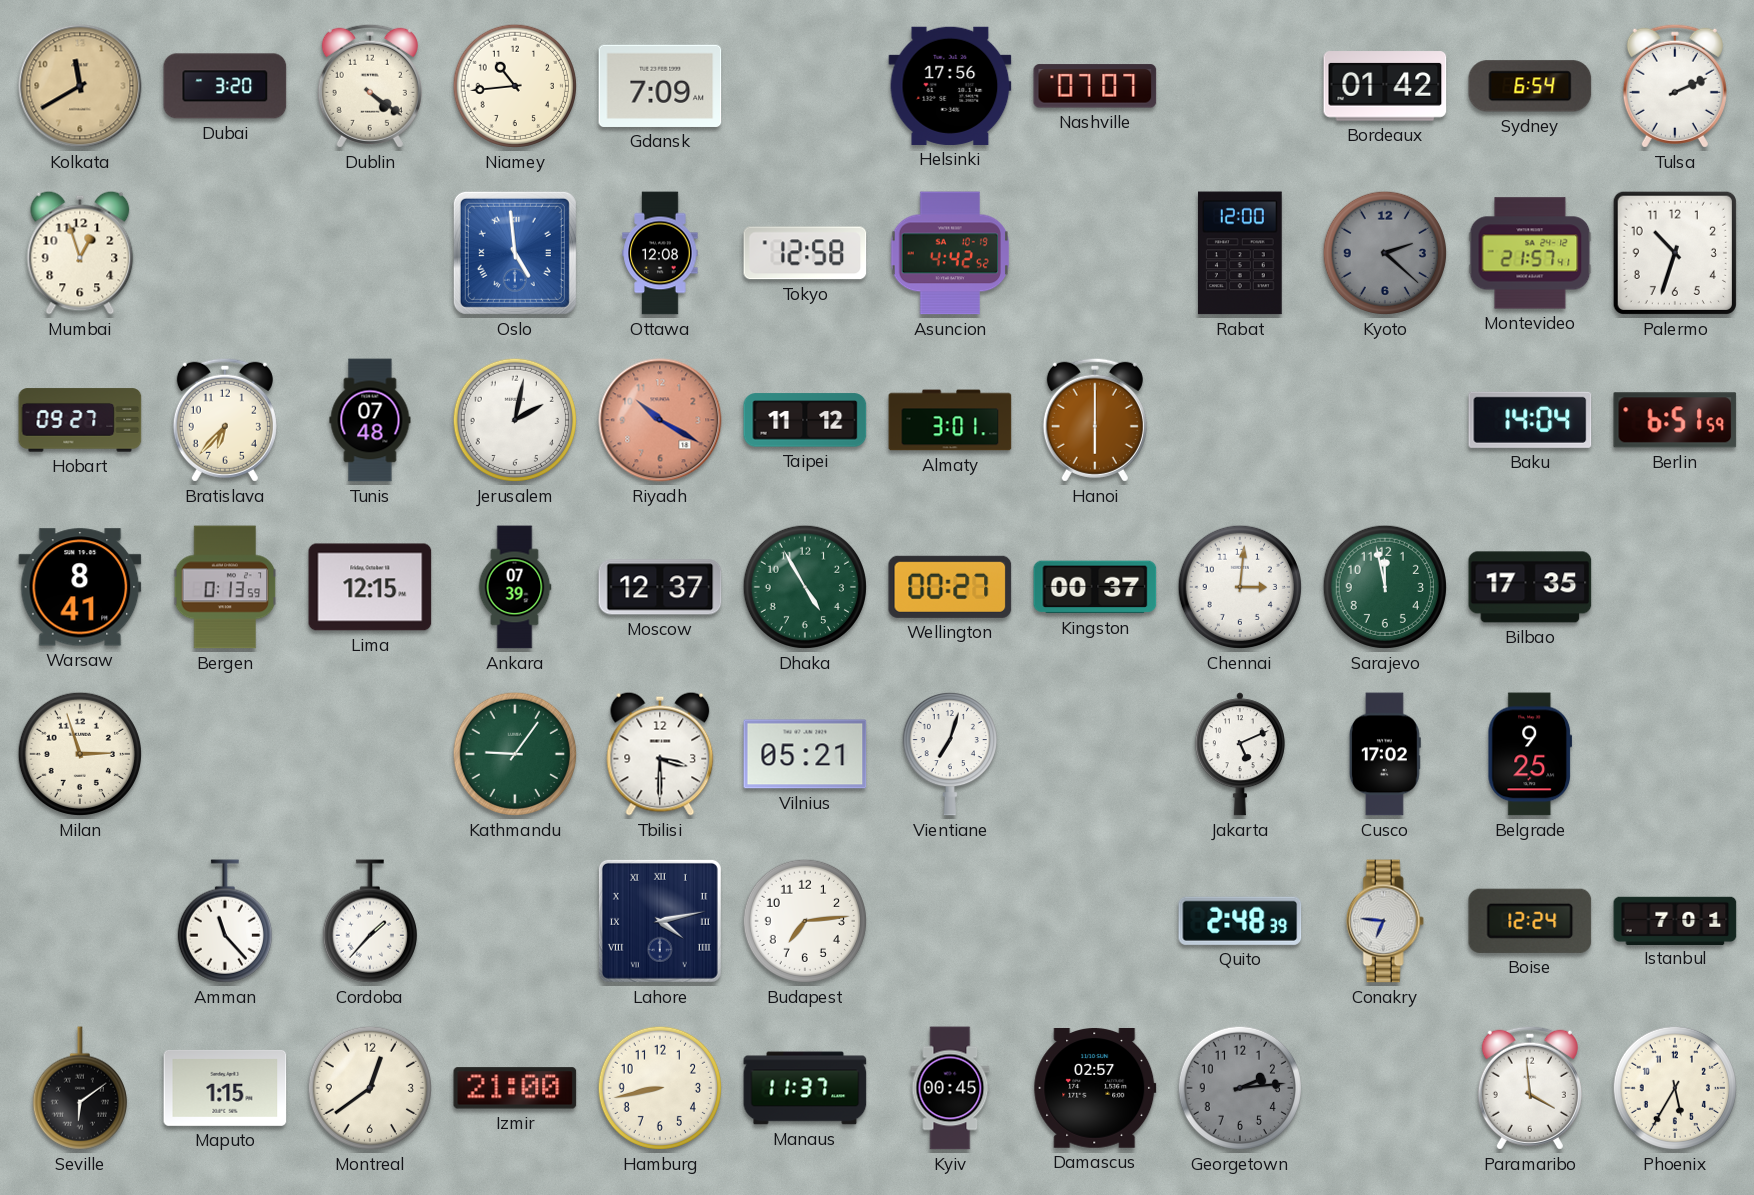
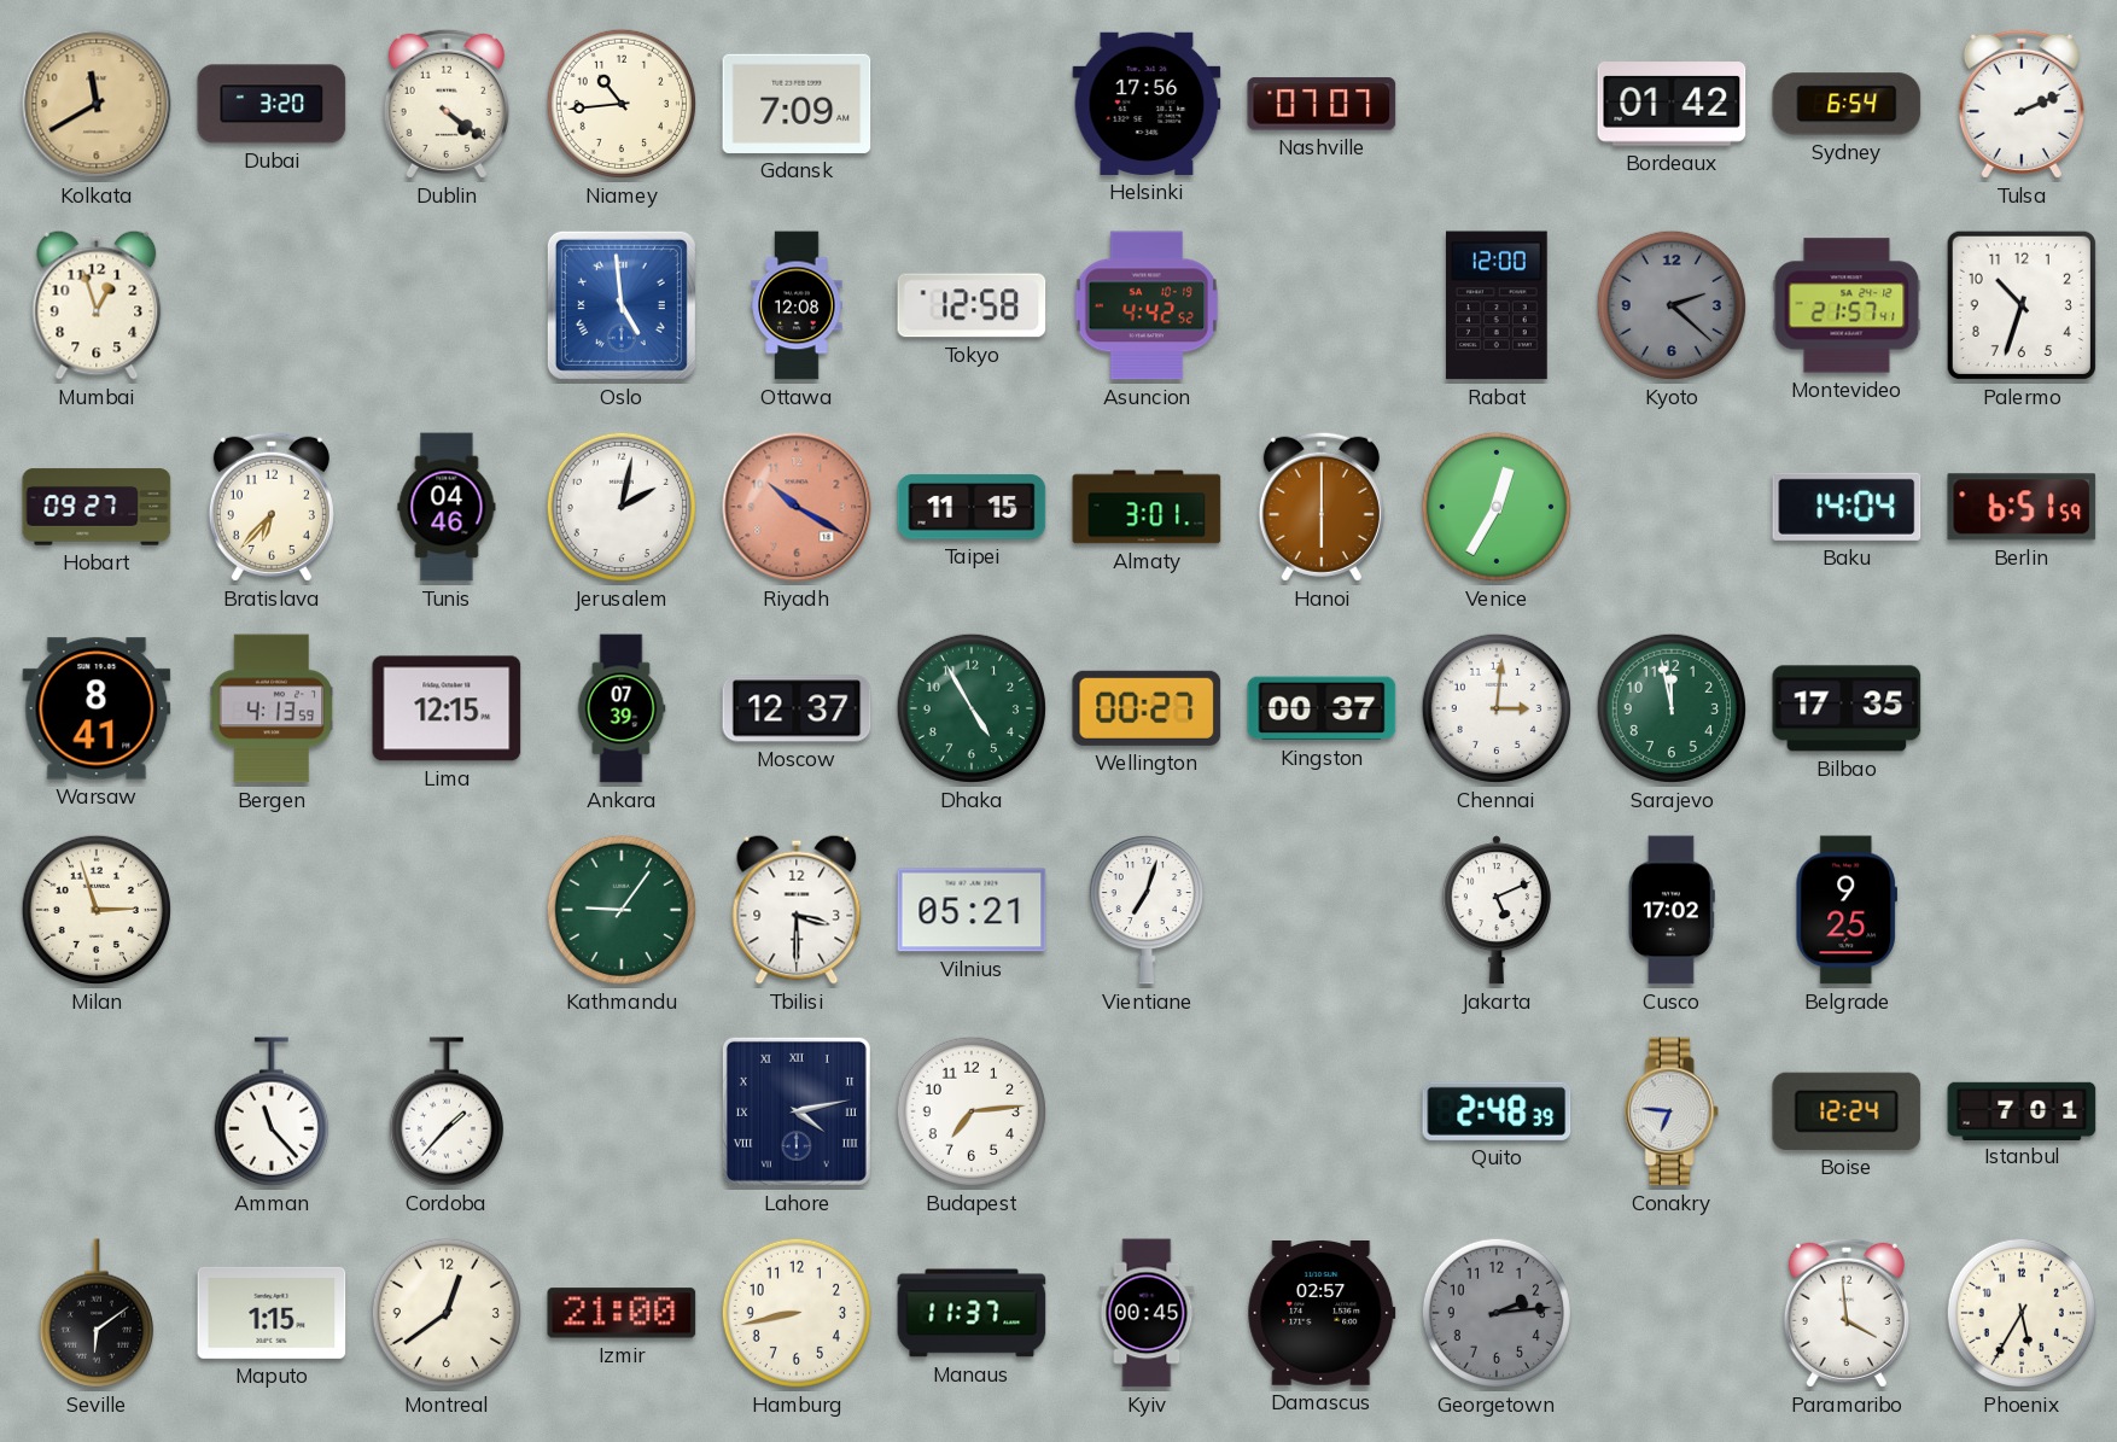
Tunis: 07:48 -> 04:46 (447, 507)
Taipei: 11:12 -> 11:15 (972, 507)
Venice: none -> 12:35 (1497, 507)
Bergen: 0:13 -> 4:13 (272, 708)
